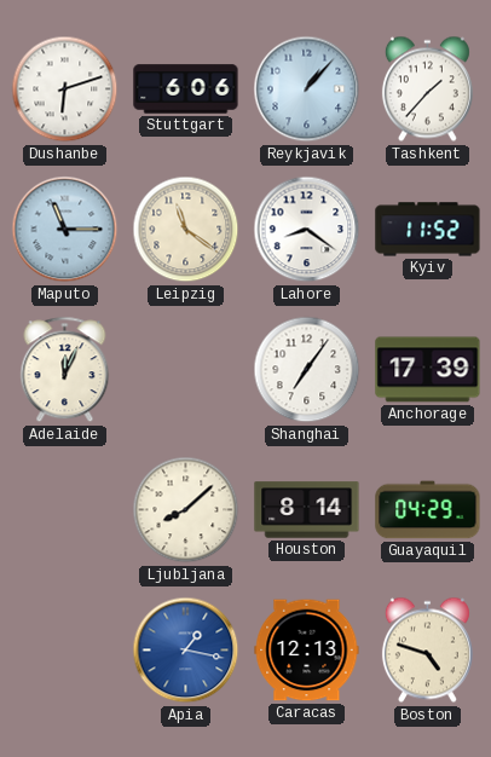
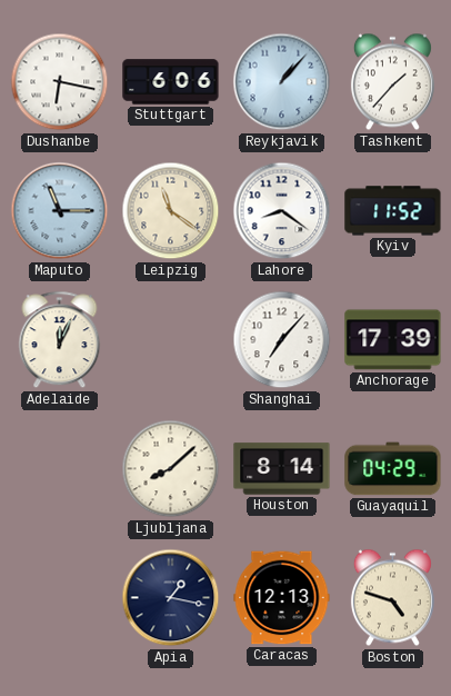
Dushanbe: 6:12 -> 6:17 (60, 82)
Shanghai: 7:06 -> 7:07 (282, 340)
Apia dial: blue -> navy (171, 598)
